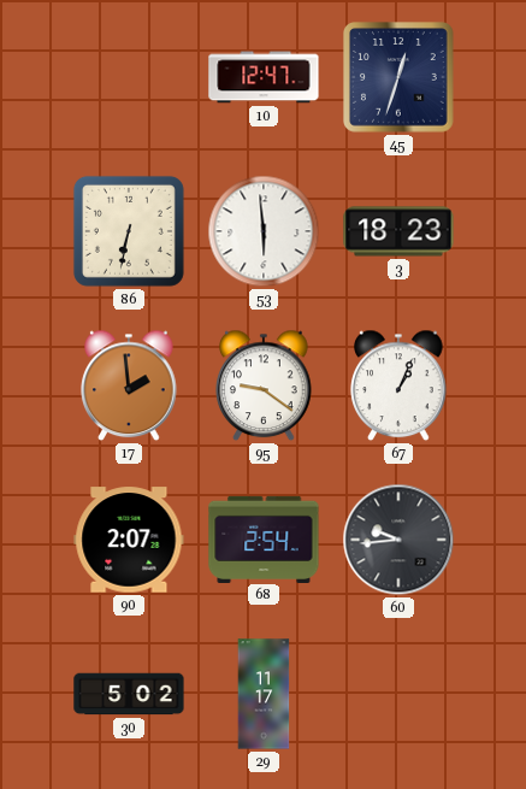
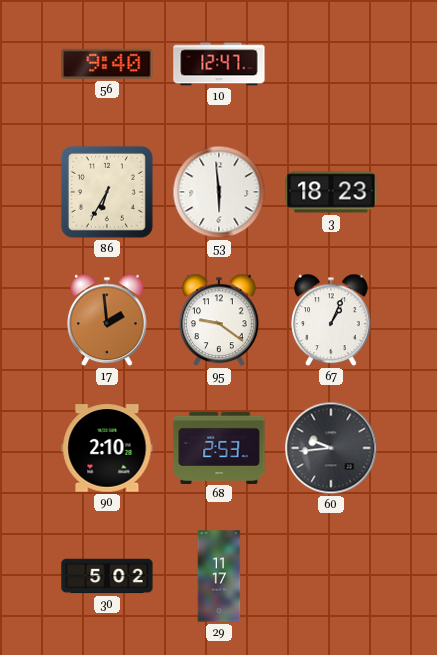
56: none -> 9:40 (107, 64)
45: 12:33 -> none (400, 78)
86: 6:32 -> 6:35 (107, 192)
90: 2:07 -> 2:10 (107, 448)
68: 2:54 -> 2:53 (219, 447)
